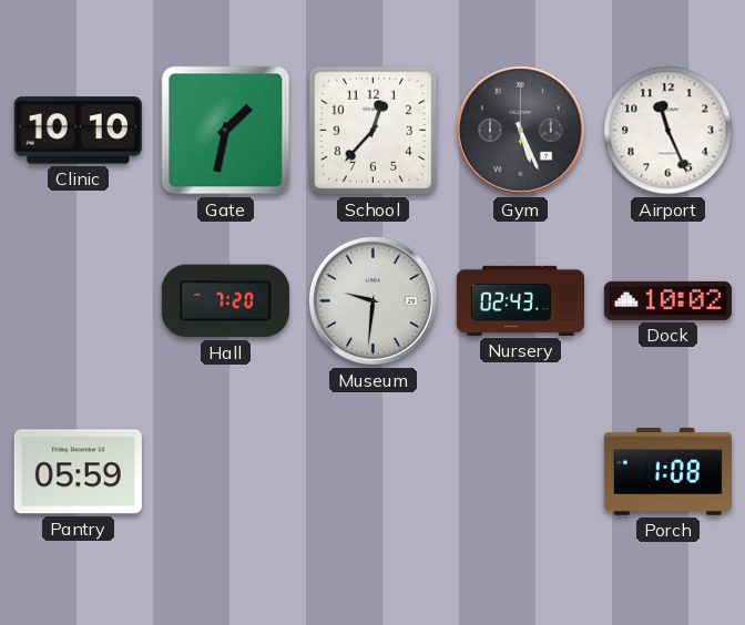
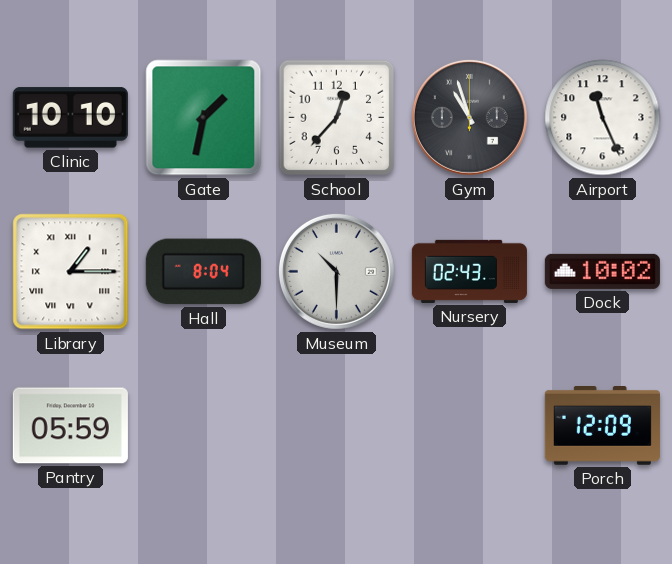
Gym: 5:26 -> 10:57 (469, 117)
Library: none -> 1:15 (71, 272)
Hall: 7:20 -> 8:04 (203, 272)
Museum: 9:31 -> 10:30 (336, 271)
Porch: 1:08 -> 12:09 (602, 426)
